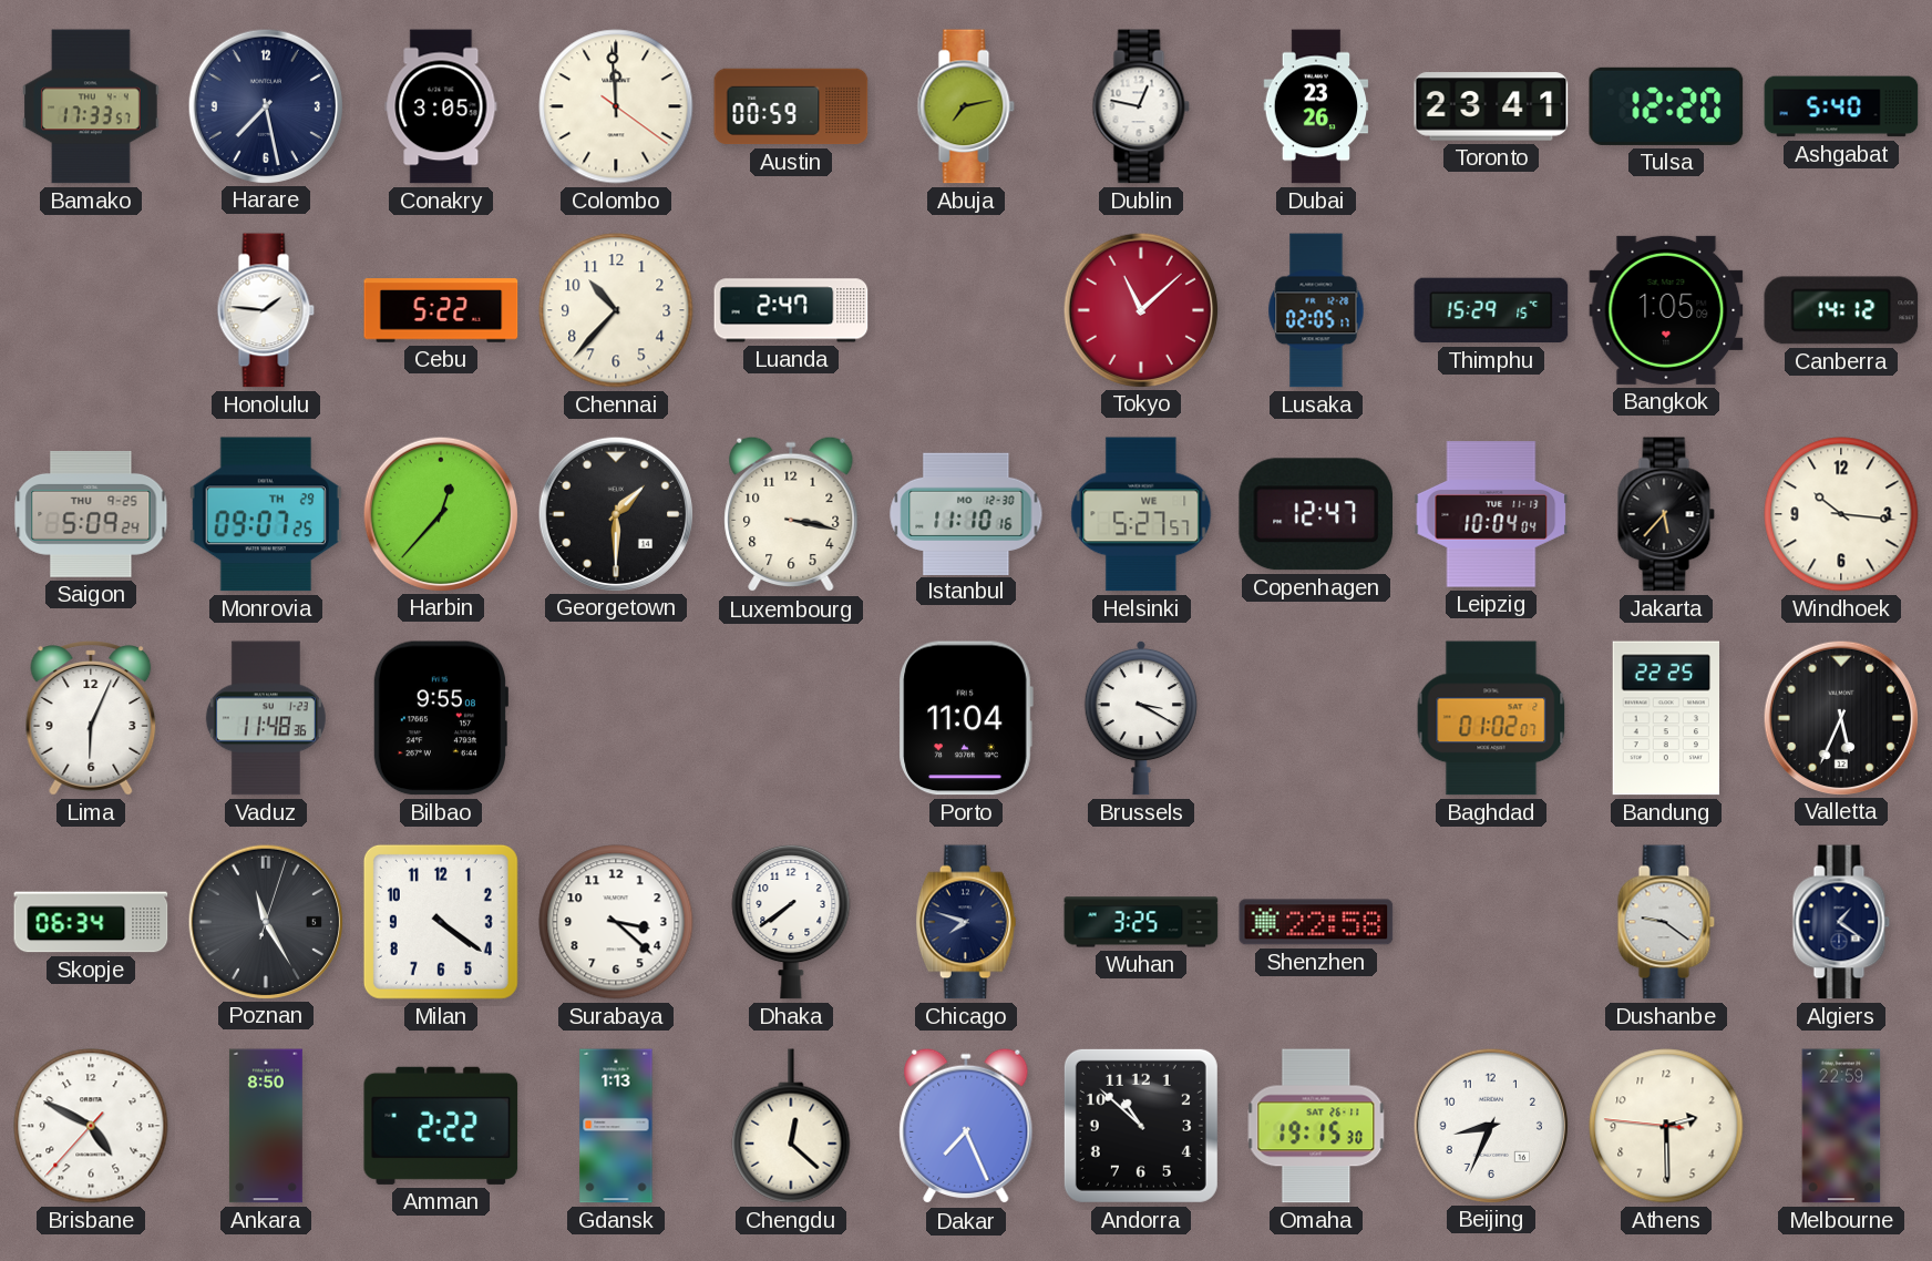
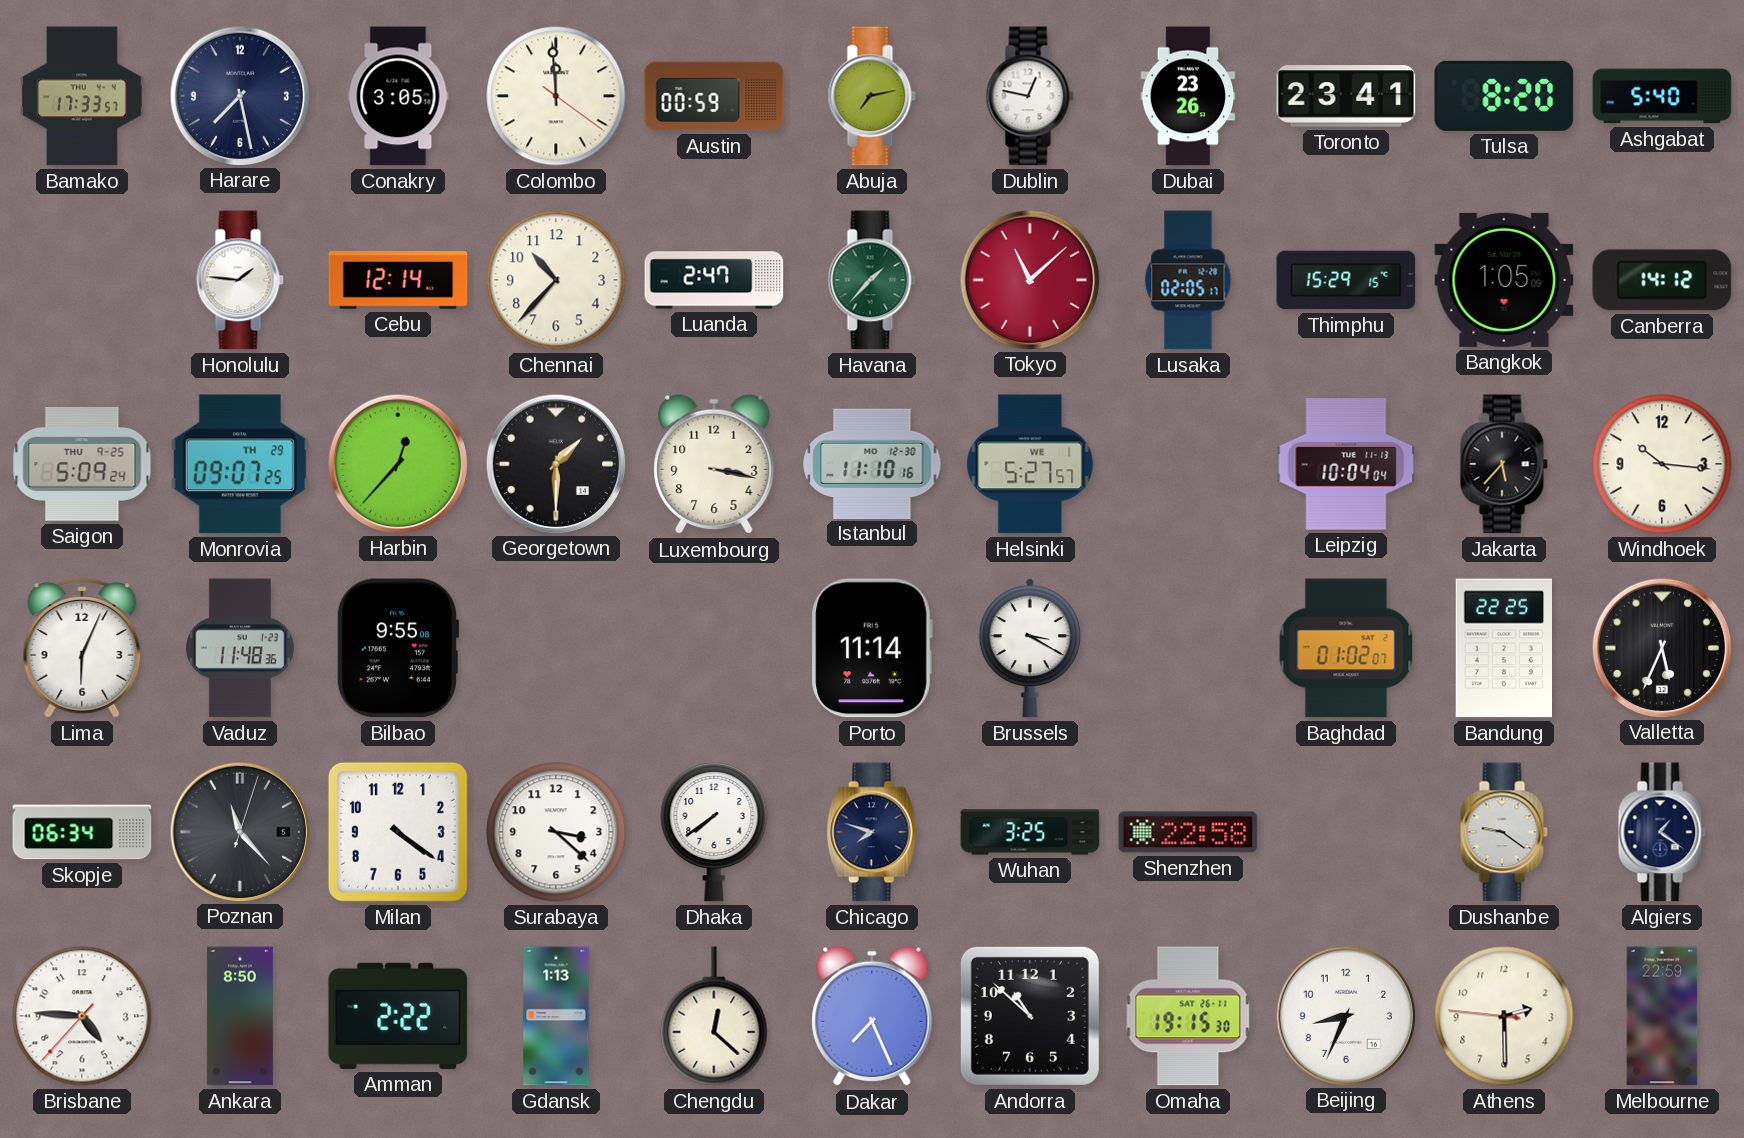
Tulsa: 12:20 -> 8:20 (1504, 96)
Cebu: 5:22 -> 12:14 (398, 280)
Havana: none -> 1:37 (872, 280)
Copenhagen: 12:47 -> none (1316, 514)
Porto: 11:04 -> 11:14 (872, 648)
Poznan: 11:25 -> 11:23 (239, 831)
Brisbane: 4:49 -> 4:45 (82, 1016)
